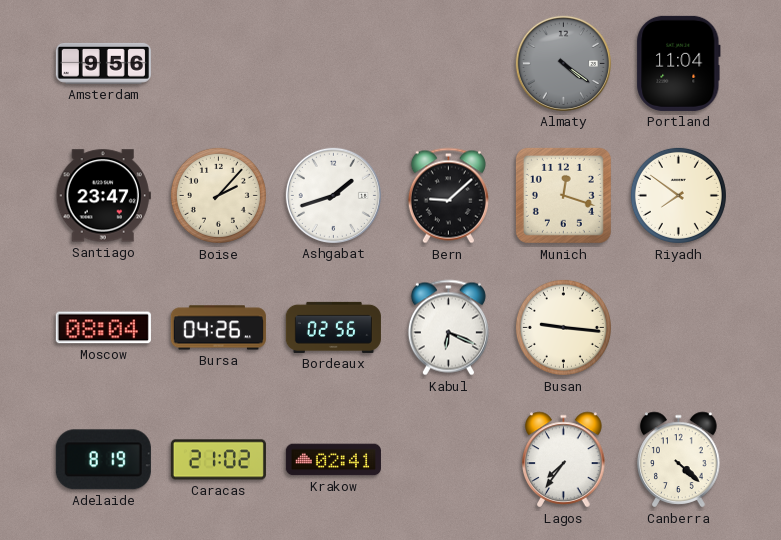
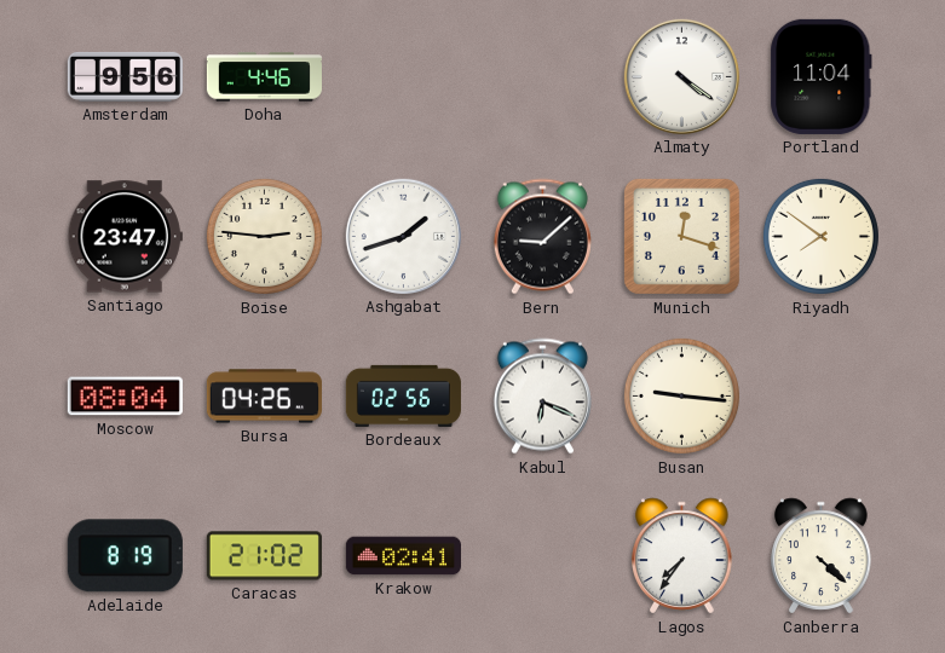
Doha: none -> 4:46 (264, 77)
Almaty dial: grey -> white (681, 76)
Boise: 2:07 -> 2:46 (264, 236)
